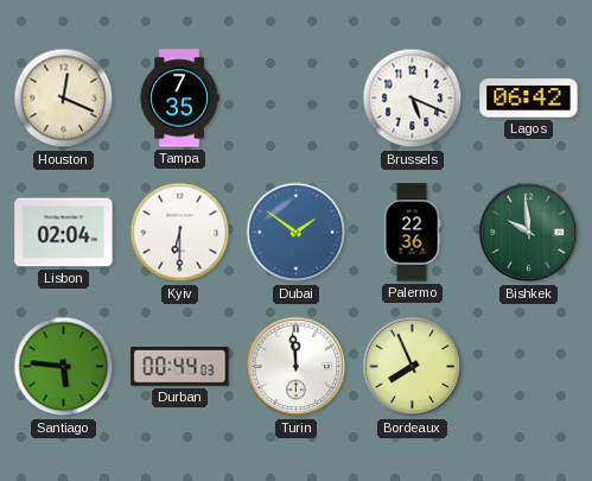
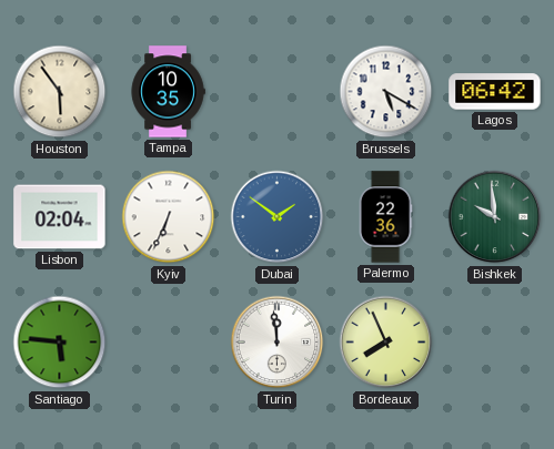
Houston: 12:19 -> 5:54 (60, 92)
Tampa: 7:35 -> 10:35 (168, 92)
Brussels: 5:19 -> 5:20 (386, 92)
Kyiv: 6:30 -> 6:34 (169, 217)
Durban: 00:44 -> none (180, 367)
